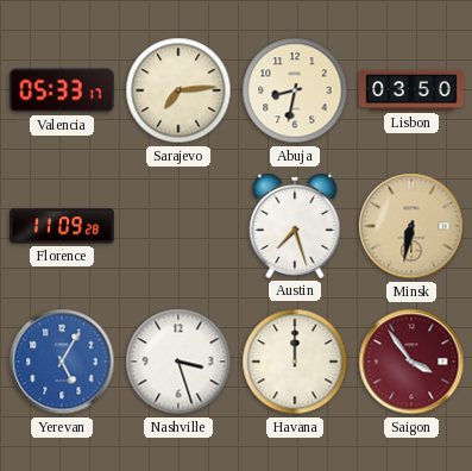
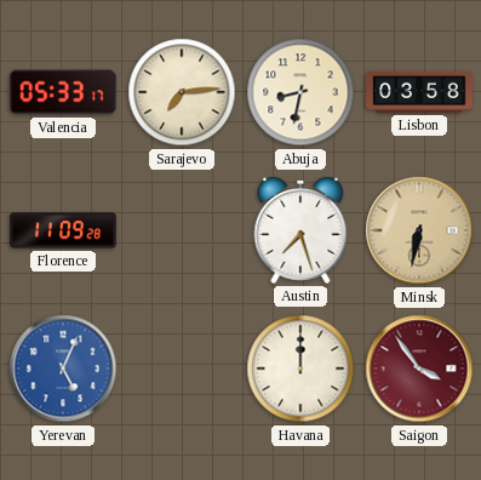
Lisbon: 03:50 -> 03:58 (419, 92)
Yerevan: 5:05 -> 5:04 (63, 368)
Nashville: 3:27 -> none (178, 362)
